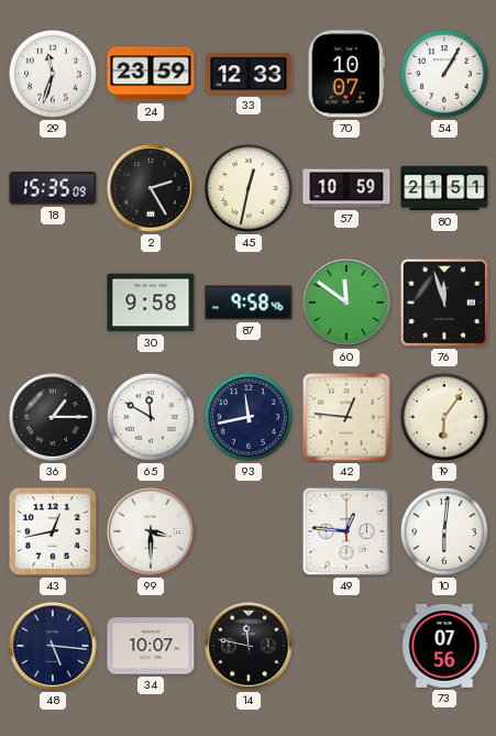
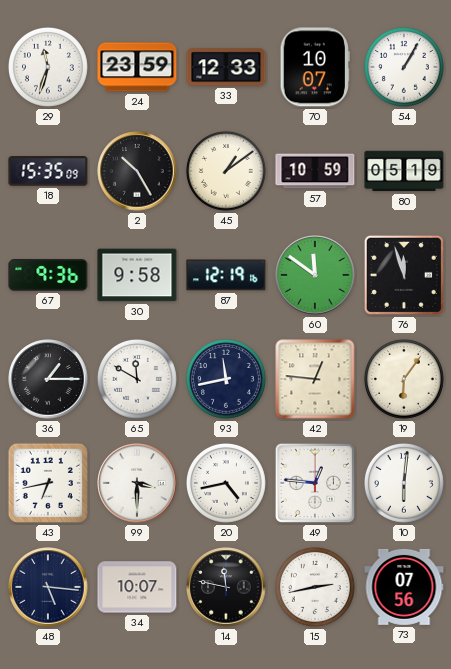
2: 2:25 -> 10:25 (137, 171)
45: 12:32 -> 1:09 (226, 171)
80: 21:51 -> 05:19 (404, 171)
67: none -> 9:36 (48, 275)
87: 9:58 -> 12:19 (226, 275)
43: 12:43 -> 6:43 (48, 483)
20: none -> 4:43 (226, 483)
15: none -> 2:43 (315, 587)
